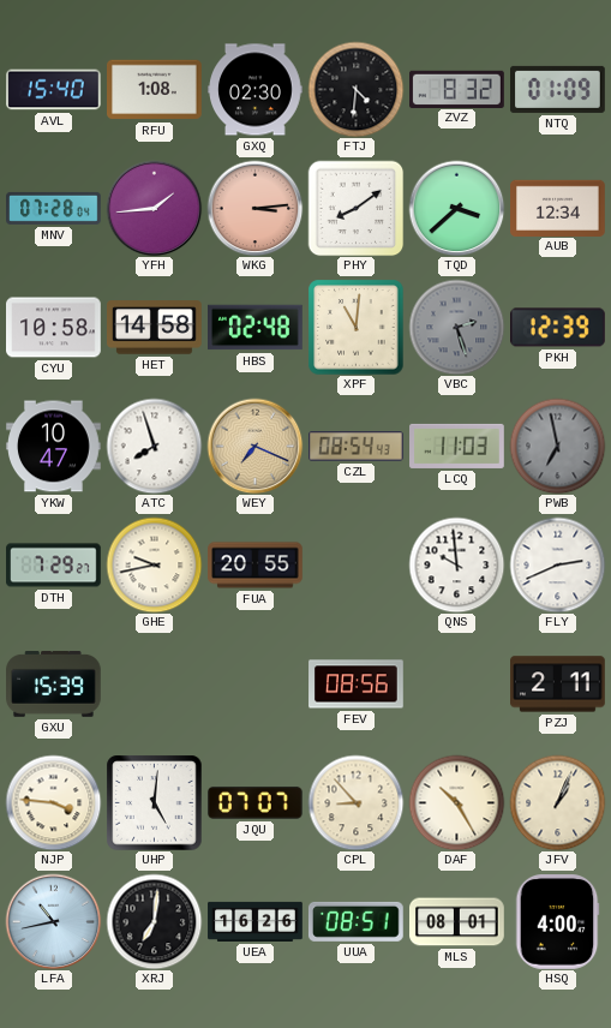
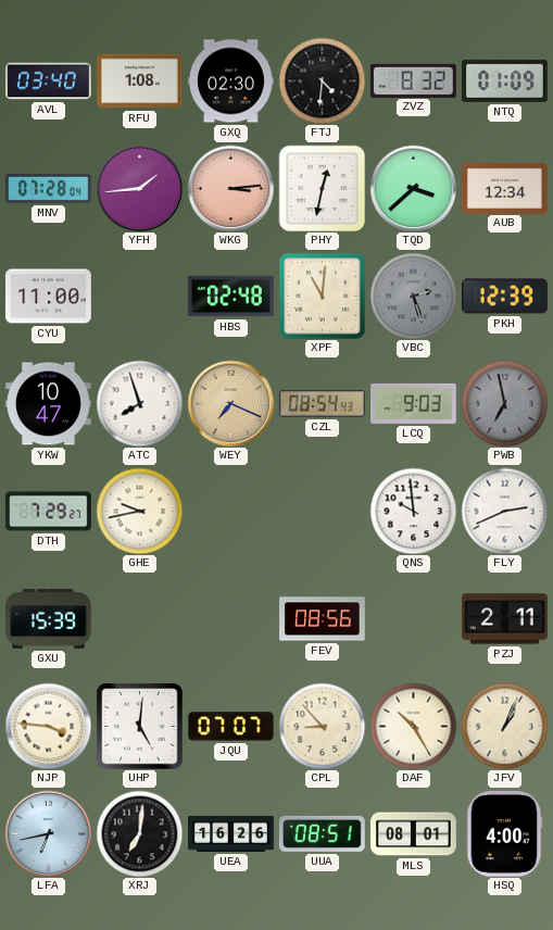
AVL: 15:40 -> 03:40 (49, 81)
PHY: 8:09 -> 12:32 (322, 188)
CYU: 10:58 -> 11:00 (49, 297)
HET: 14:58 -> none (155, 328)
LCQ: 11:03 -> 9:03 (414, 403)
FUA: 20:55 -> none (256, 566)
LFA: 10:43 -> 6:43 (48, 833)
